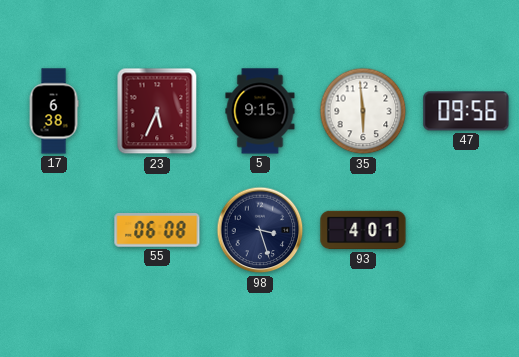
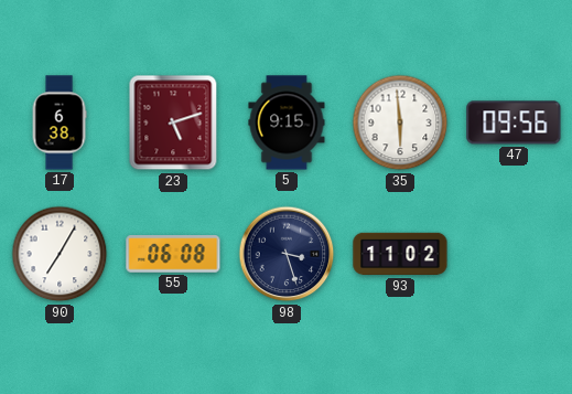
23: 5:34 -> 5:12 (173, 123)
90: none -> 7:05 (60, 254)
93: 4:01 -> 11:02 (400, 254)
